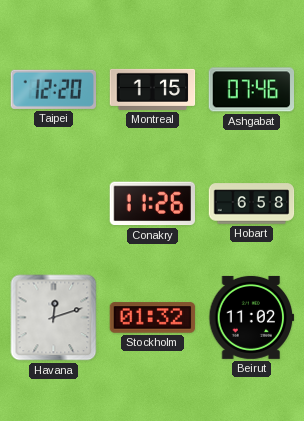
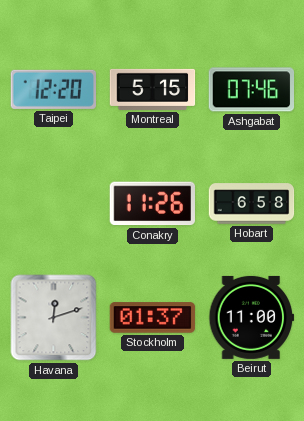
Montreal: 1:15 -> 5:15 (153, 89)
Stockholm: 01:32 -> 01:37 (153, 318)
Beirut: 11:02 -> 11:00 (252, 317)
